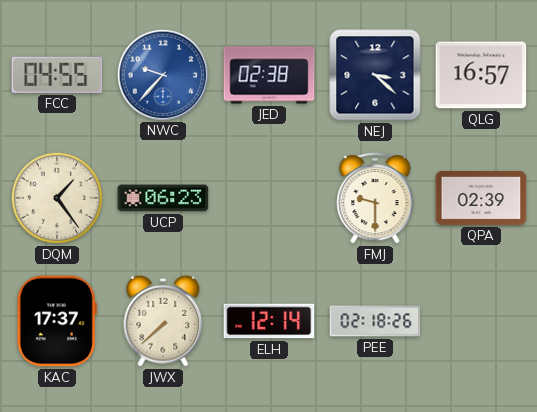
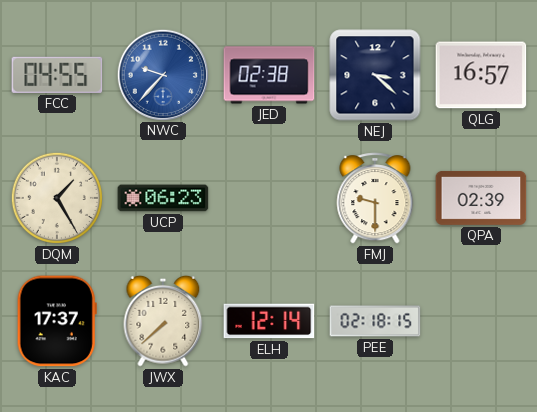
DQM: 1:24 -> 1:25 (57, 198)
PEE: 02:18:26 -> 02:18:15 (375, 321)
